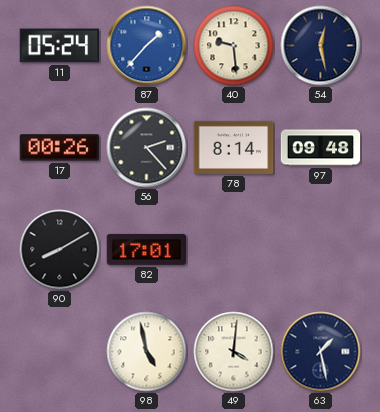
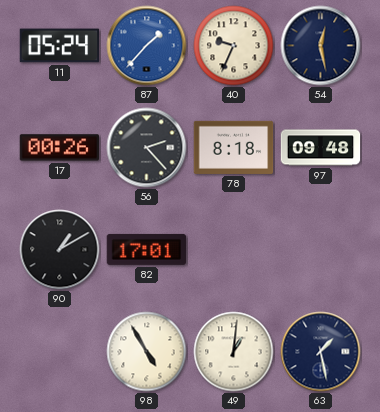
40: 9:29 -> 9:34 (234, 46)
78: 8:14 -> 8:18 (234, 147)
90: 8:10 -> 1:10 (60, 250)
98: 4:58 -> 4:55 (147, 352)
49: 4:01 -> 1:01 (234, 352)
